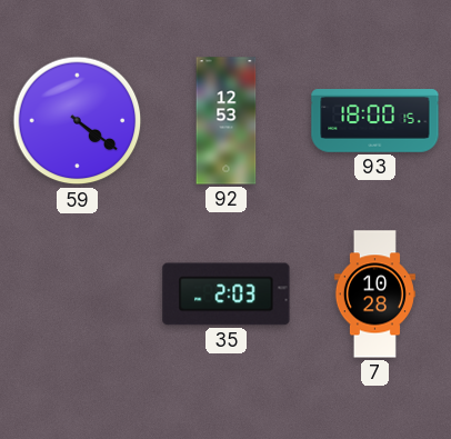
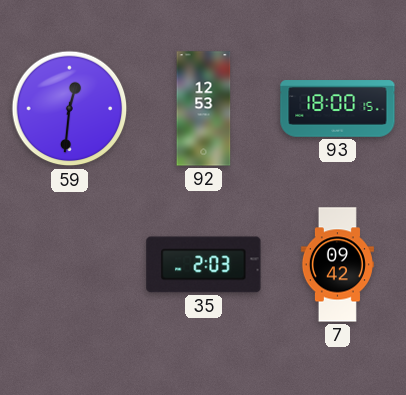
59: 4:21 -> 12:31 (70, 109)
7: 10:28 -> 09:42 (337, 265)
